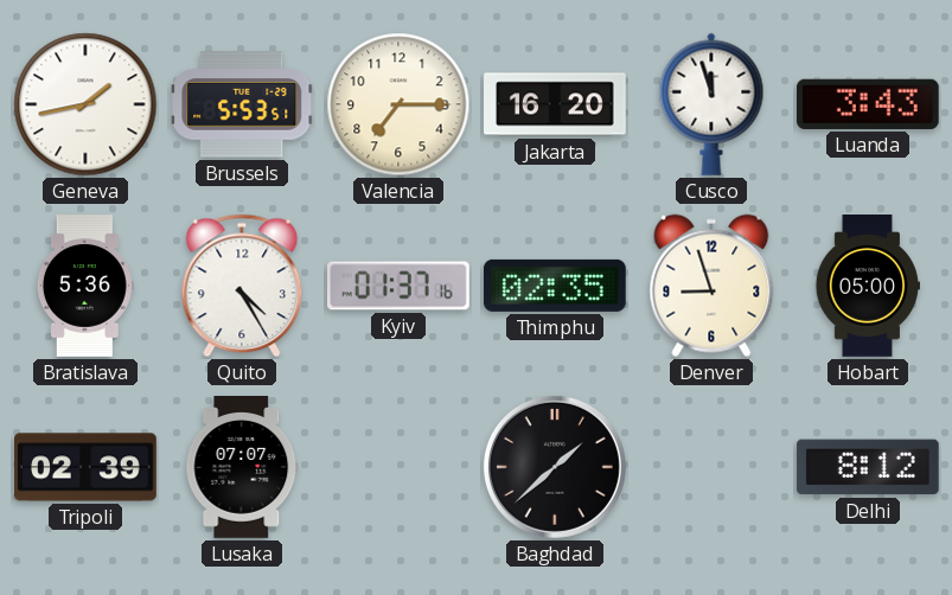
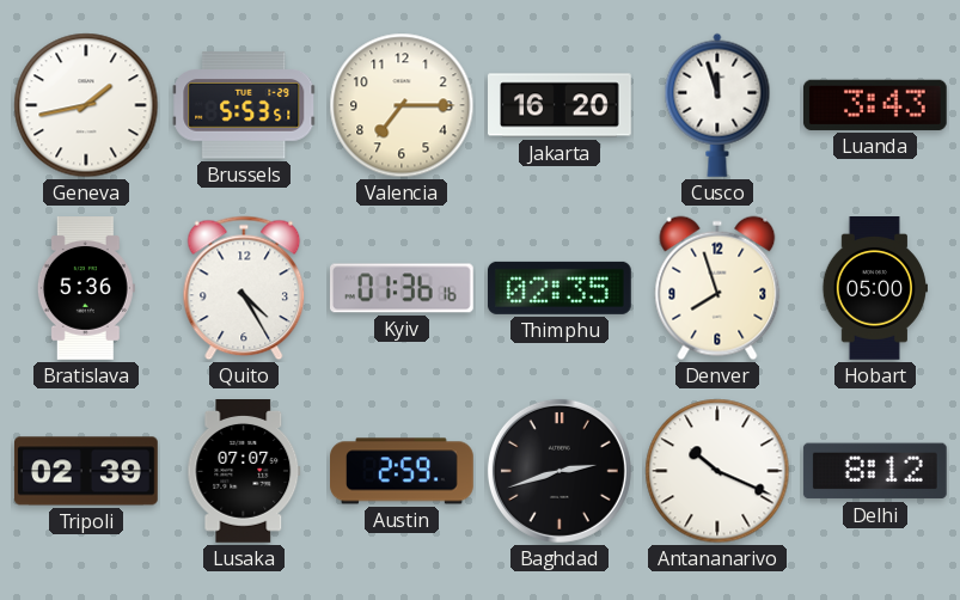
Kyiv: 01:37 -> 01:36 (403, 288)
Denver: 8:57 -> 7:57 (717, 288)
Austin: none -> 2:59 (403, 471)
Baghdad: 1:38 -> 2:42 (560, 471)
Antananarivo: none -> 10:19 (717, 471)
